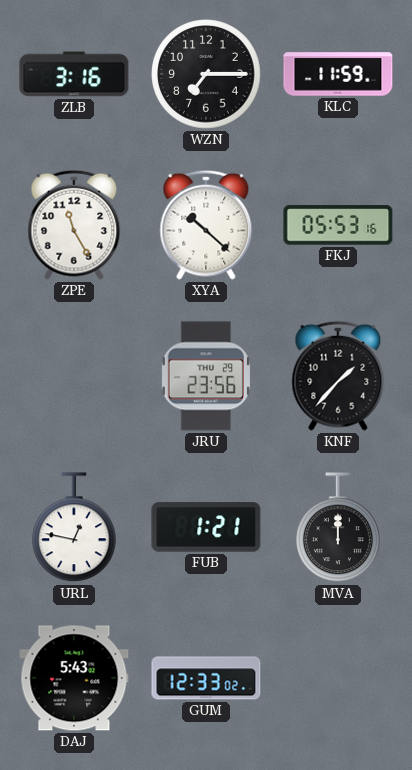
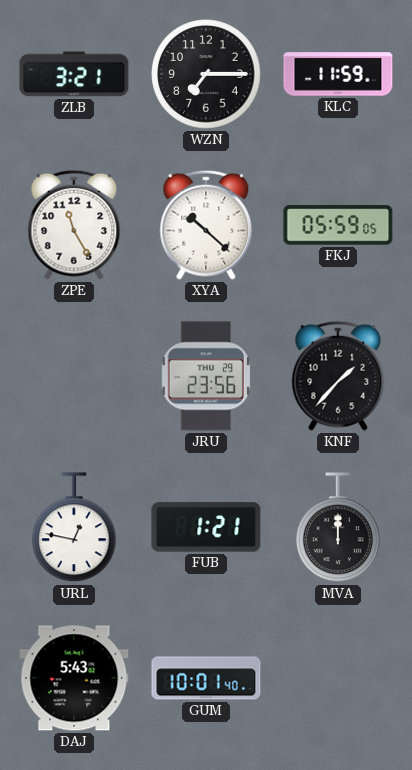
ZLB: 3:16 -> 3:21 (74, 74)
FKJ: 05:53 -> 05:59 (338, 225)
GUM: 12:33 -> 10:01 (206, 678)
